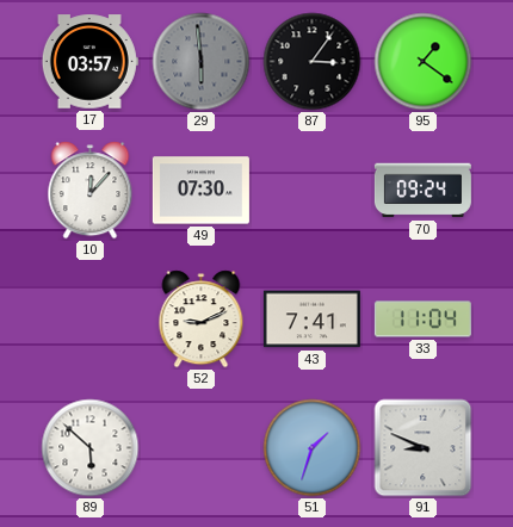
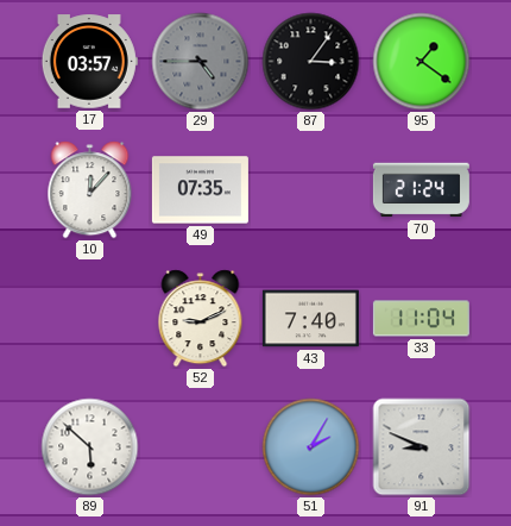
29: 5:59 -> 4:45 (201, 62)
49: 07:30 -> 07:35 (200, 190)
70: 09:24 -> 21:24 (421, 190)
43: 7:41 -> 7:40 (310, 319)
51: 1:33 -> 2:05 (311, 447)
